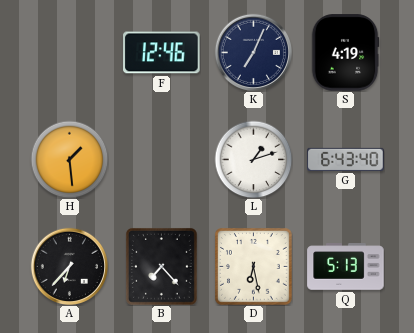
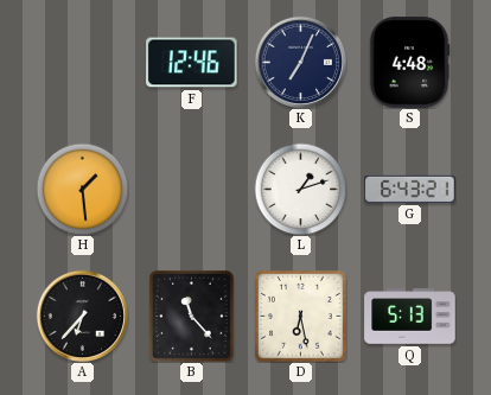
S: 4:19 -> 4:48 (409, 63)
G: 6:43:40 -> 6:43:21 (410, 189)
B: 7:23 -> 11:23 (191, 317)
